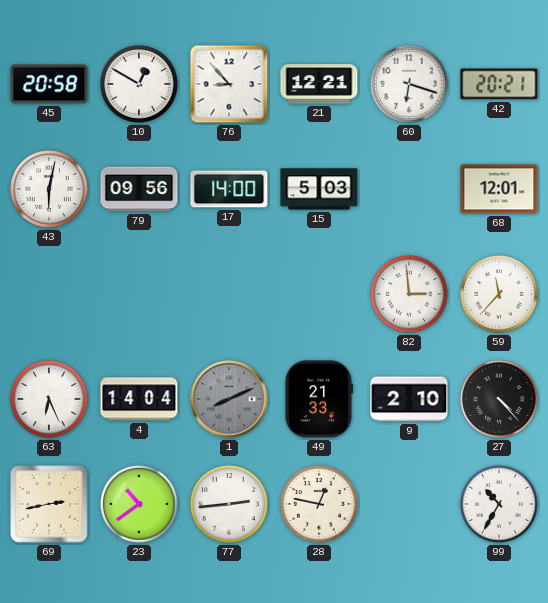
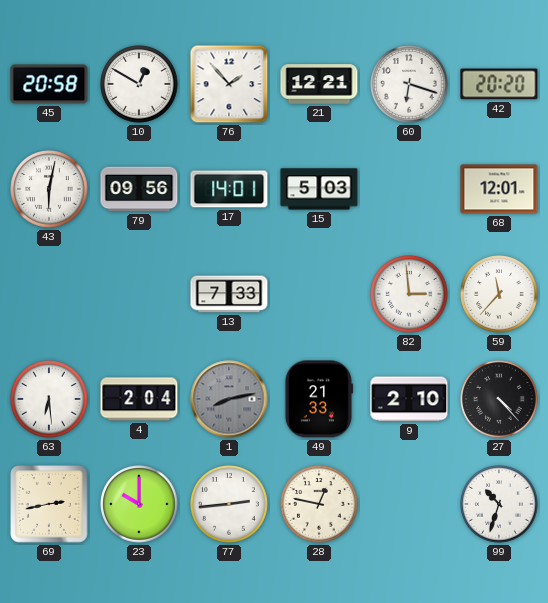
76: 8:53 -> 1:53 (229, 84)
42: 20:21 -> 20:20 (499, 84)
17: 14:00 -> 14:01 (229, 189)
13: none -> 7:33 (229, 294)
63: 6:26 -> 6:29 (49, 399)
4: 14:04 -> 2:04 (139, 399)
1: 8:11 -> 8:13 (229, 399)
23: 10:39 -> 10:00 (139, 504)
99: 10:35 -> 10:33 (499, 504)
